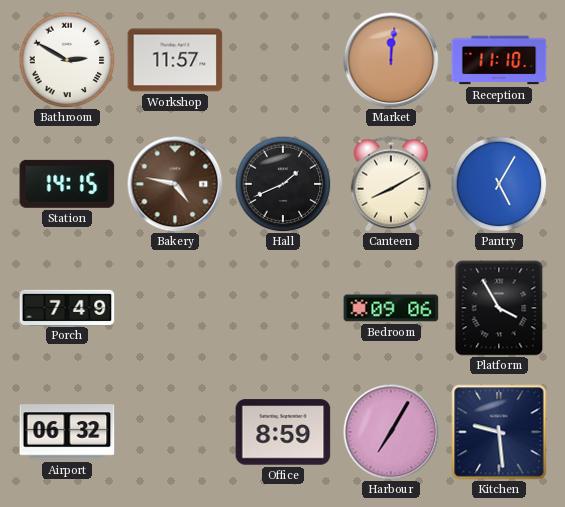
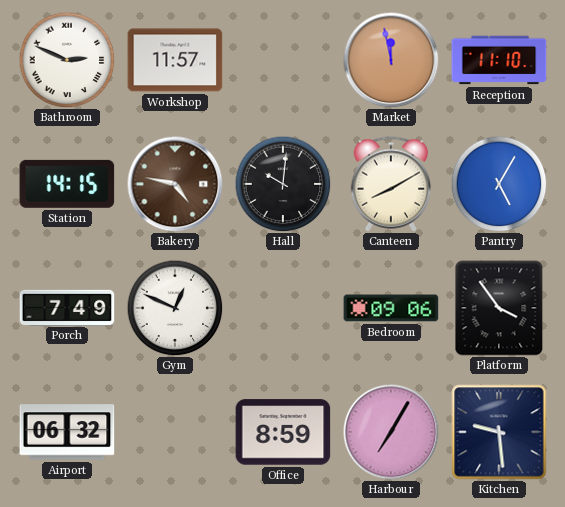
Bathroom: 2:50 -> 2:49 (67, 60)
Market: 12:01 -> 11:58 (391, 60)
Hall: 1:41 -> 10:01 (283, 184)
Gym: none -> 12:49 (175, 308)
Platform: 3:55 -> 3:54 (499, 308)
